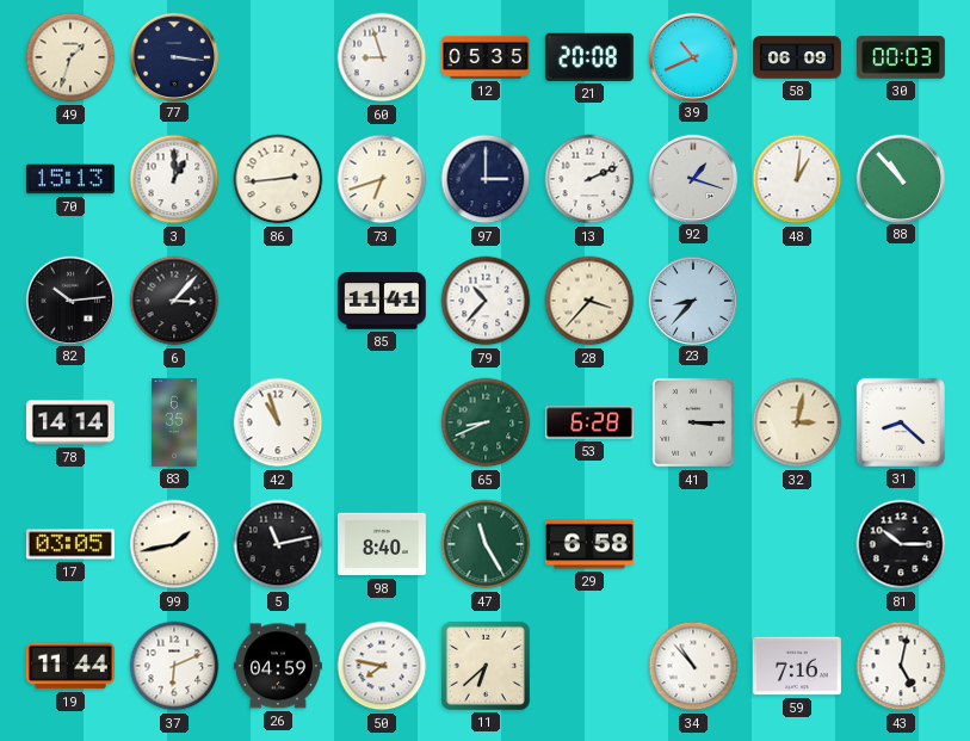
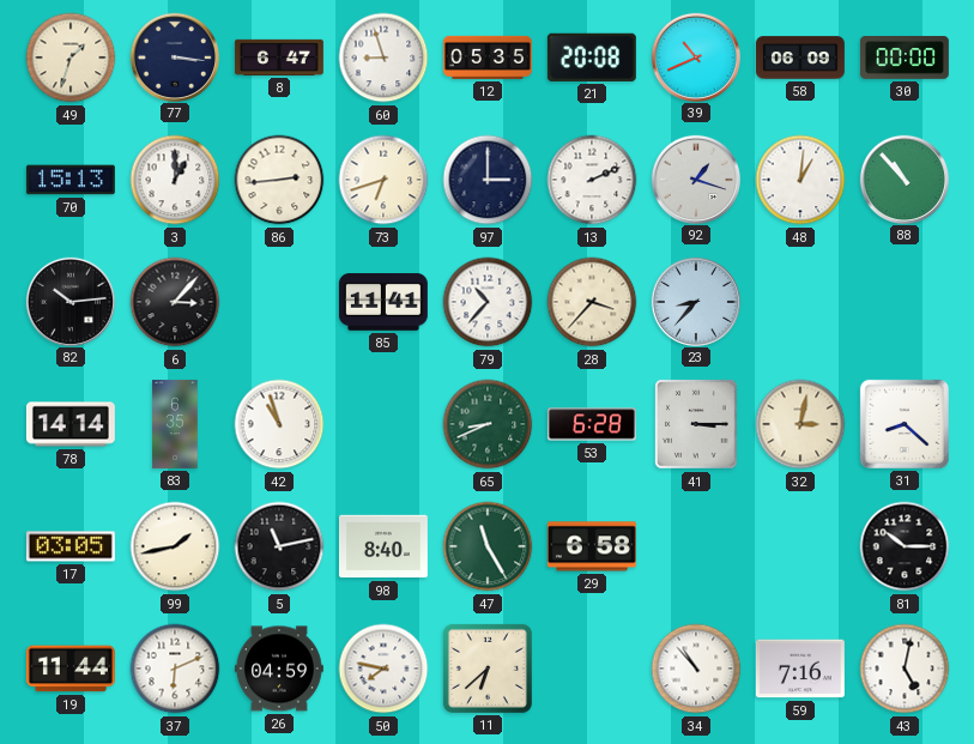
8: none -> 6:47 (279, 58)
30: 00:03 -> 00:00 (905, 58)
